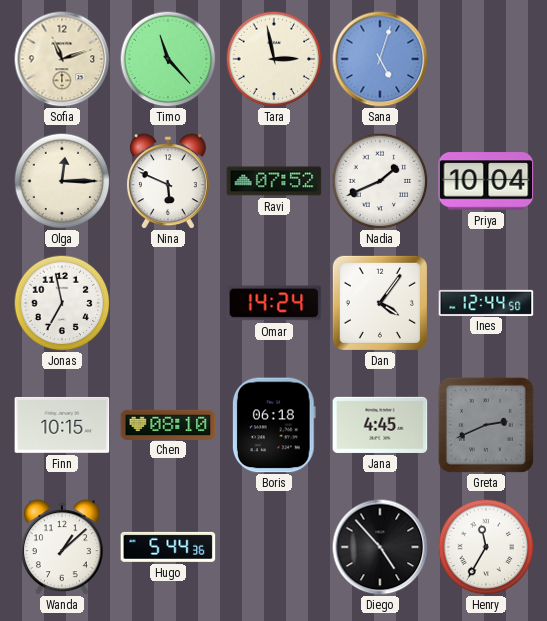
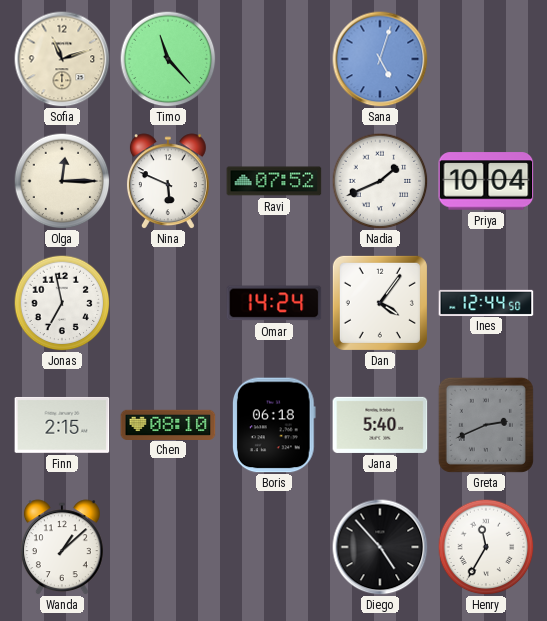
Tara: 2:58 -> none (274, 59)
Finn: 10:15 -> 2:15 (62, 425)
Jana: 4:45 -> 5:40 (380, 425)
Hugo: 5:44 -> none (168, 547)
